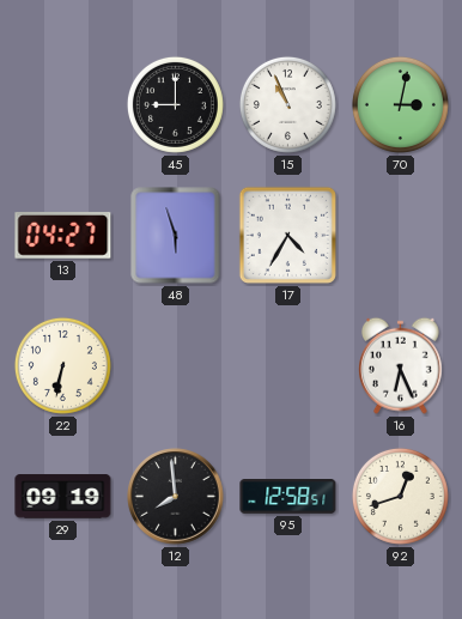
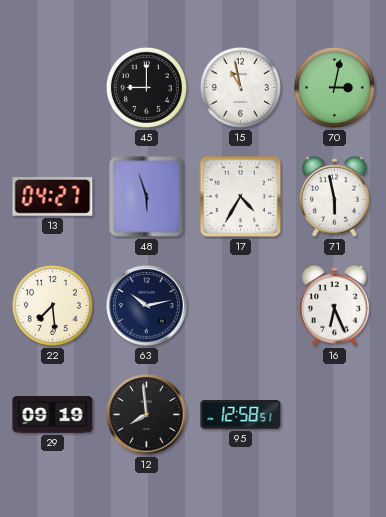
15: 10:56 -> 10:58 (240, 87)
71: none -> 5:58 (335, 196)
22: 6:32 -> 7:29 (52, 305)
63: none -> 10:13 (147, 306)
92: 12:42 -> none (400, 496)
